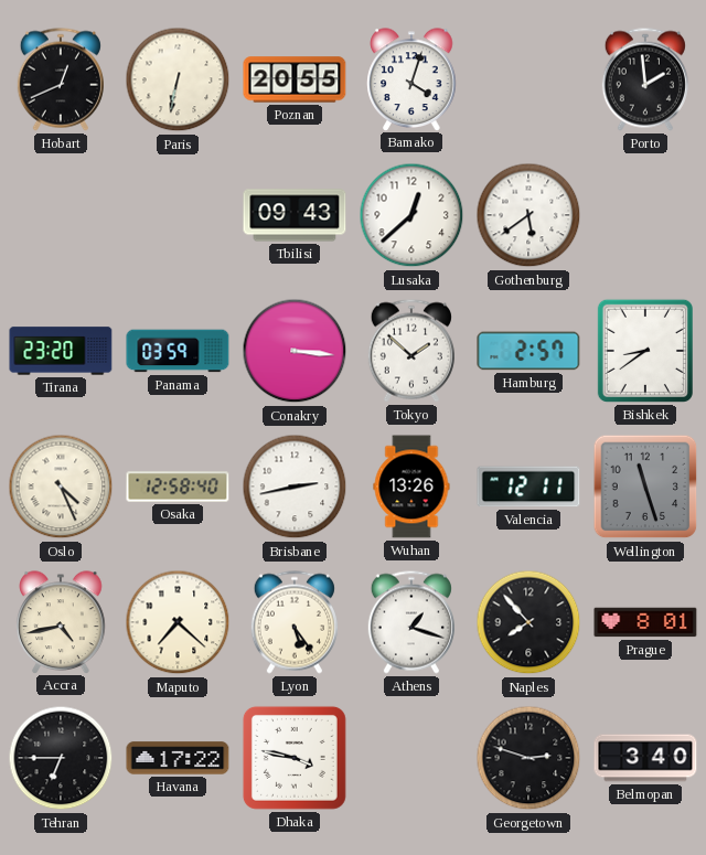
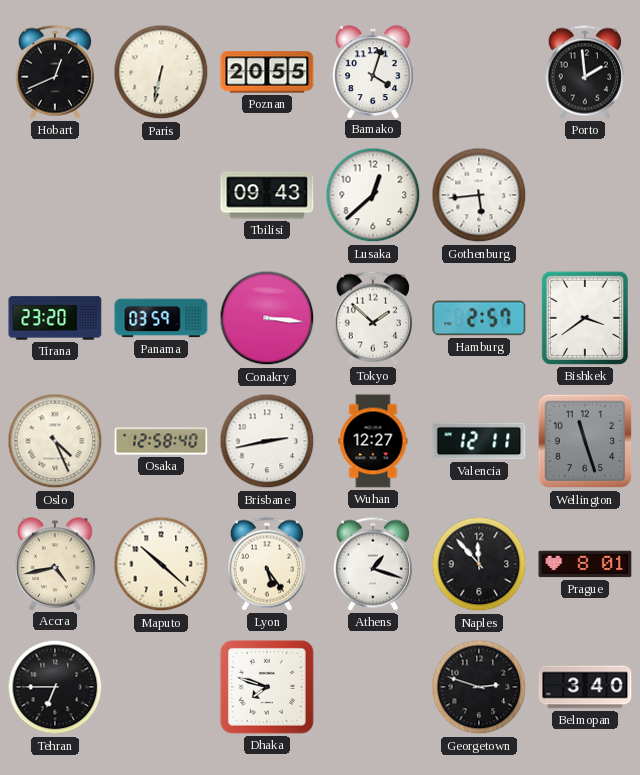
Gothenburg: 5:39 -> 5:44 (479, 195)
Bishkek: 8:39 -> 3:39 (585, 318)
Wuhan: 13:26 -> 12:27 (373, 441)
Maputo: 7:22 -> 10:22 (161, 564)
Naples: 7:53 -> 11:53 (479, 564)
Havana: 17:22 -> none (178, 758)
Dhaka: 3:47 -> 7:48 (267, 687)
